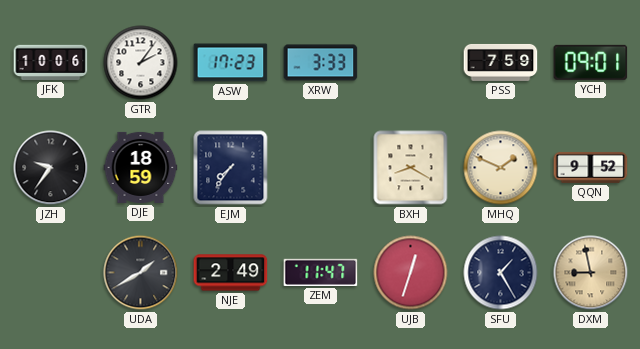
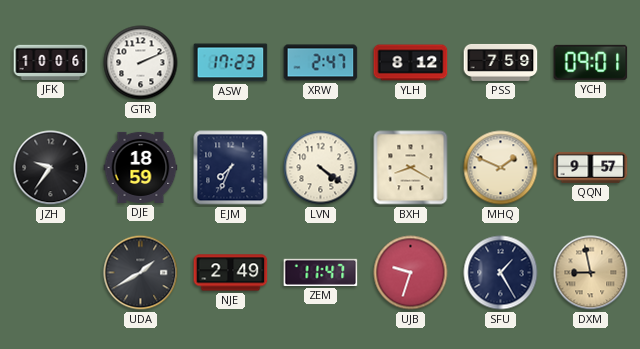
GTR: 2:06 -> 2:11 (141, 63)
XRW: 3:33 -> 2:47 (321, 63)
YLH: none -> 8:12 (411, 63)
EJM: 7:36 -> 7:34 (231, 168)
LVN: none -> 4:21 (321, 168)
QQN: 9:52 -> 9:57 (591, 167)
UJB: 12:33 -> 9:33 (411, 273)
